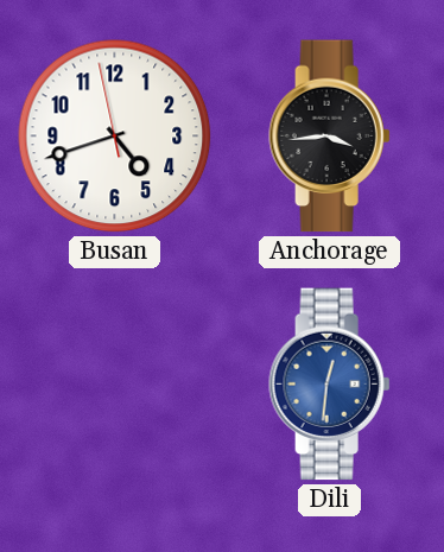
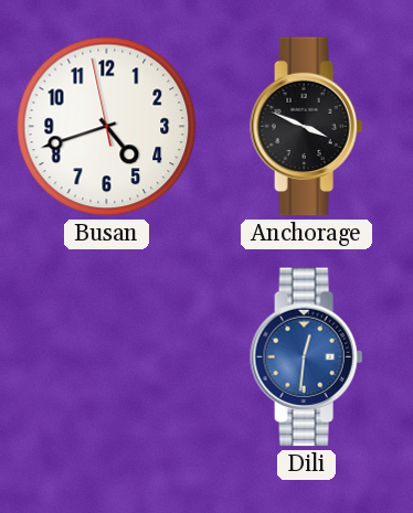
Anchorage: 3:44 -> 3:49 (307, 127)
